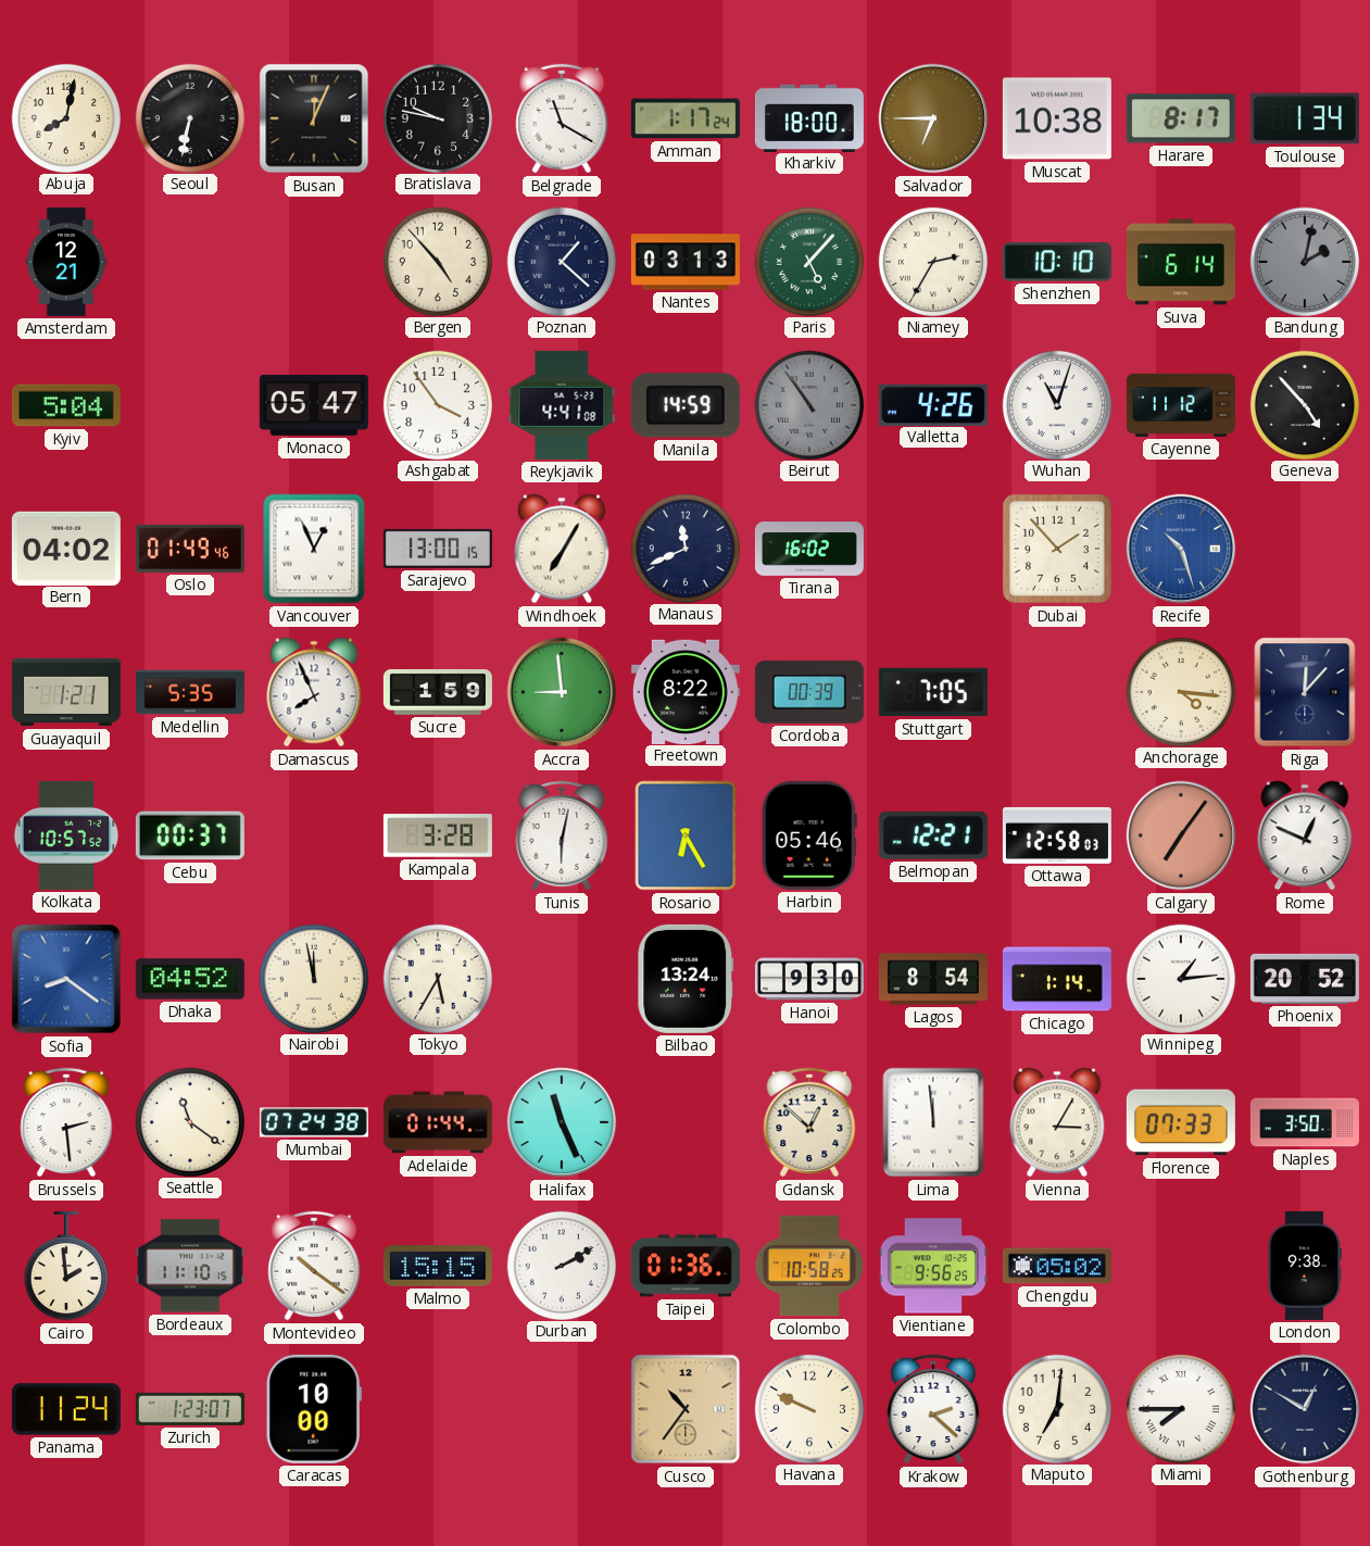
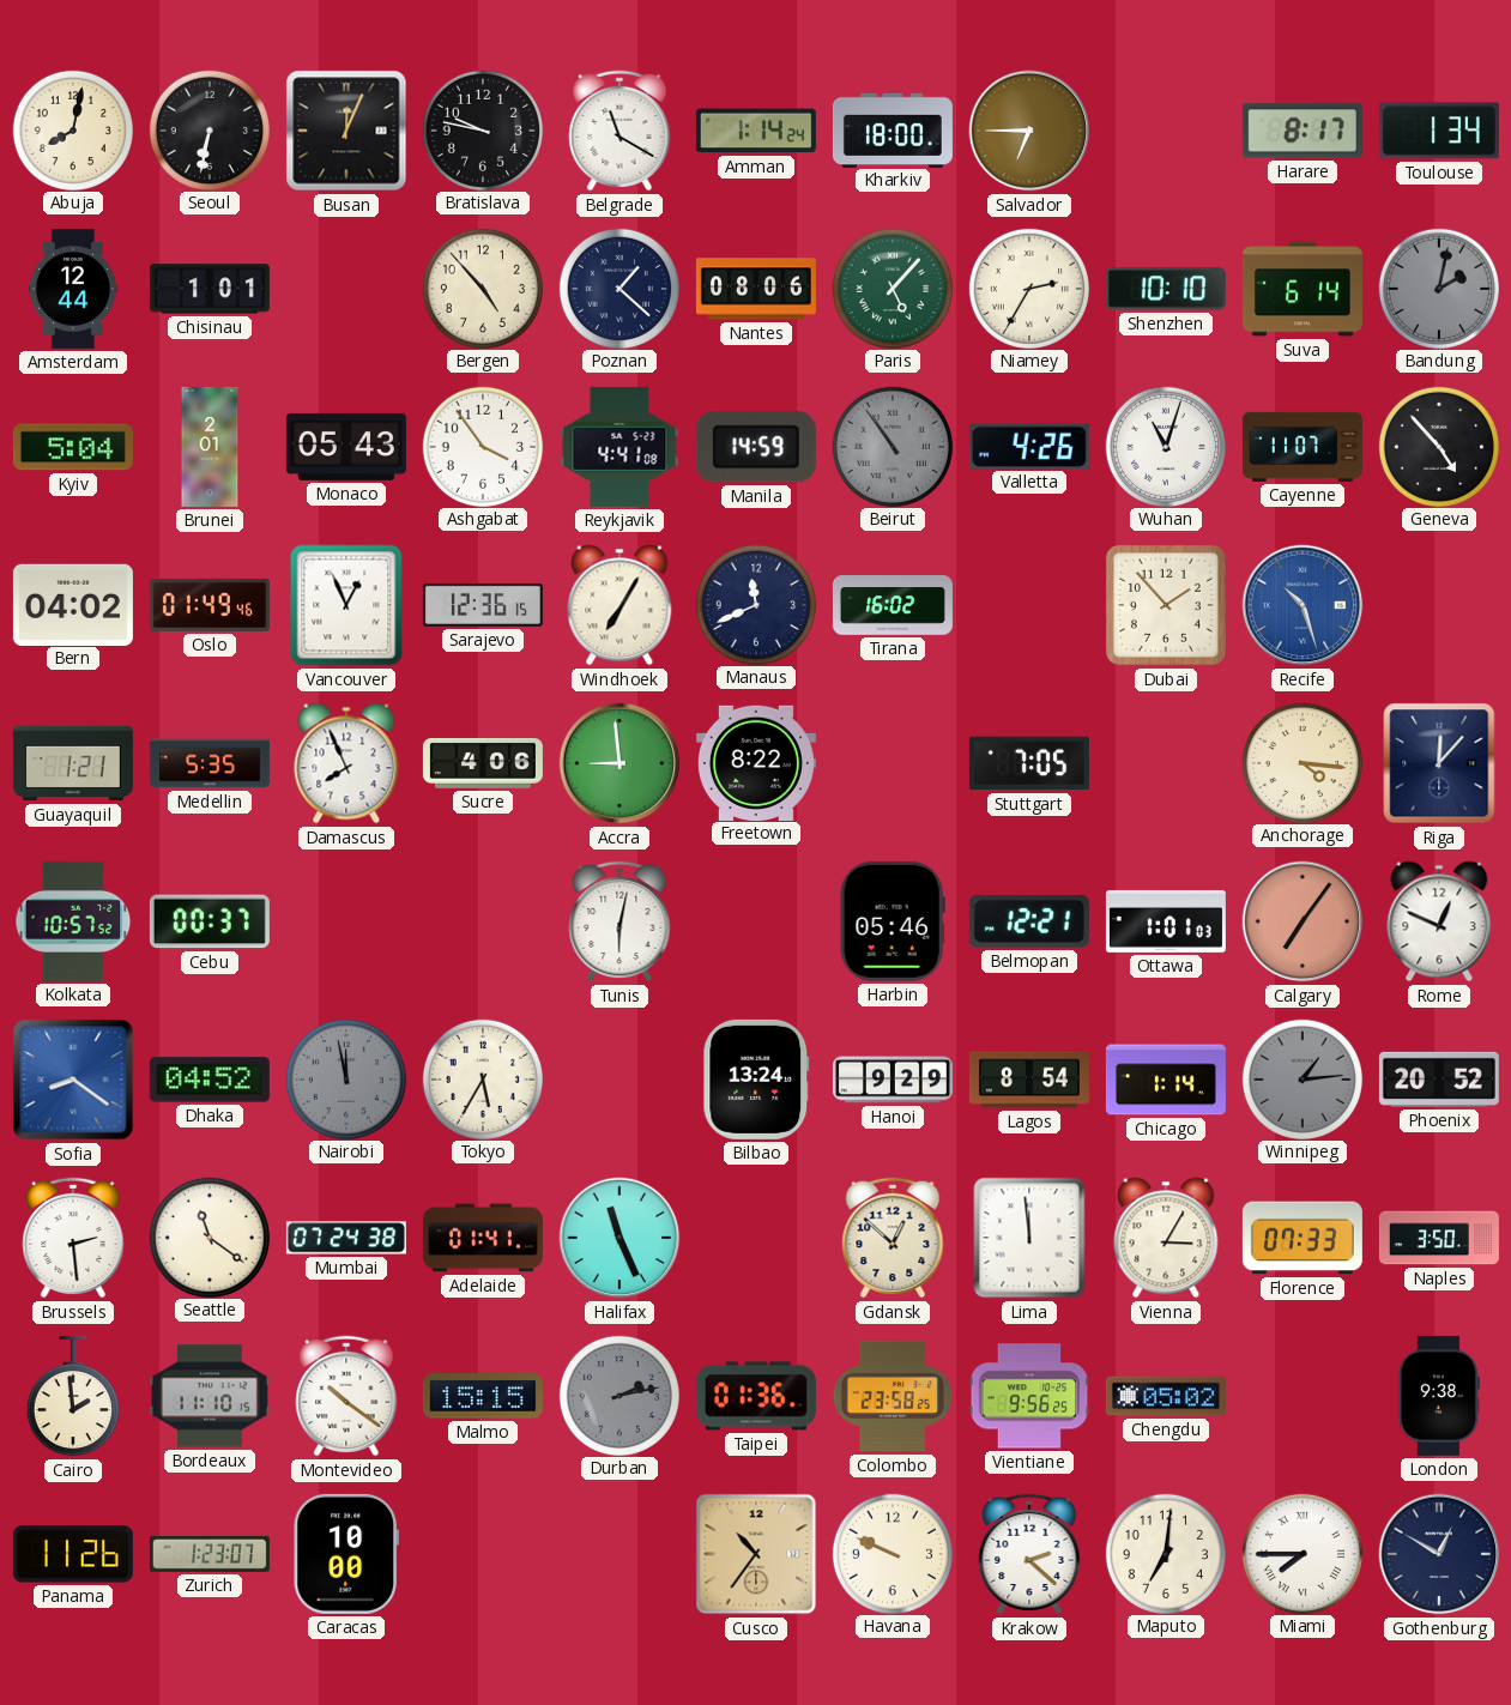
Amman: 1:17 -> 1:14 (756, 131)
Muscat: 10:38 -> none (1057, 118)
Amsterdam: 12:21 -> 12:44 (73, 289)
Chisinau: none -> 1:01 (210, 289)
Nantes: 03:13 -> 08:06 (756, 289)
Brunei: none -> 2:01 (210, 447)
Monaco: 05:47 -> 05:43 (346, 447)
Cayenne: 11:12 -> 11:07 (1303, 447)
Sarajevo: 13:00 -> 12:36 (483, 605)
Sucre: 1:59 -> 4:06 (483, 763)
Cordoba: 00:39 -> none (809, 692)
Kampala: 3:28 -> none (438, 835)
Rosario: 6:25 -> none (686, 835)
Ottawa: 12:58 -> 1:01 (1166, 921)
Nairobi dial: cream -> grey (345, 1078)
Hanoi: 9:30 -> 9:29 (893, 1080)
Winnipeg dial: white -> grey (1301, 1078)
Adelaide: 01:44 -> 01:41 (483, 1238)
Durban: 2:10 -> 2:13 (618, 1395)
Durban dial: white -> grey (618, 1395)
Colombo: 10:58 -> 23:58 (893, 1396)
Panama: 11:24 -> 11:26 (73, 1554)
